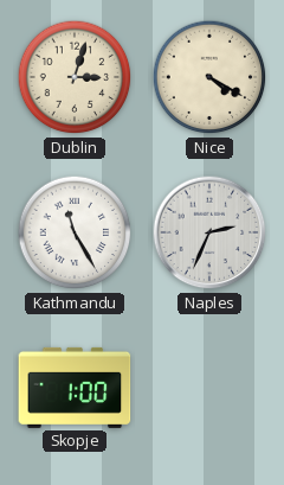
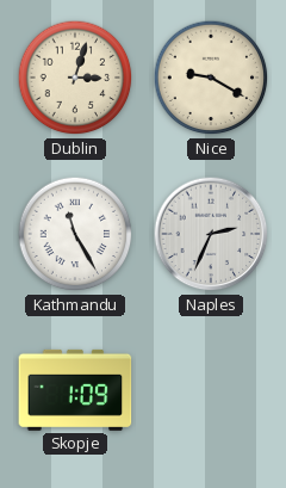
Nice: 4:20 -> 9:20 (211, 78)
Skopje: 1:00 -> 1:09 (75, 390)
